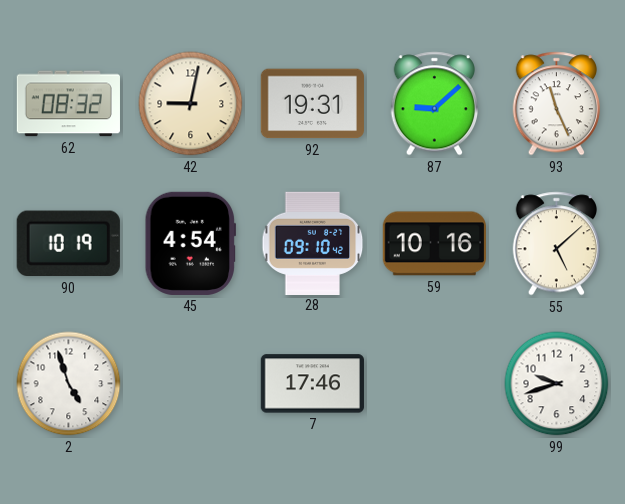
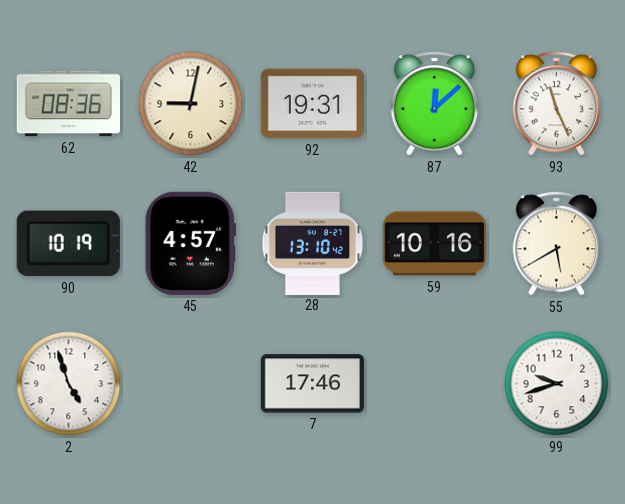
62: 08:32 -> 08:36 (68, 104)
87: 9:08 -> 12:08 (435, 104)
45: 4:54 -> 4:57 (190, 243)
28: 09:10 -> 13:10 (313, 243)
55: 5:08 -> 5:40 (557, 244)
